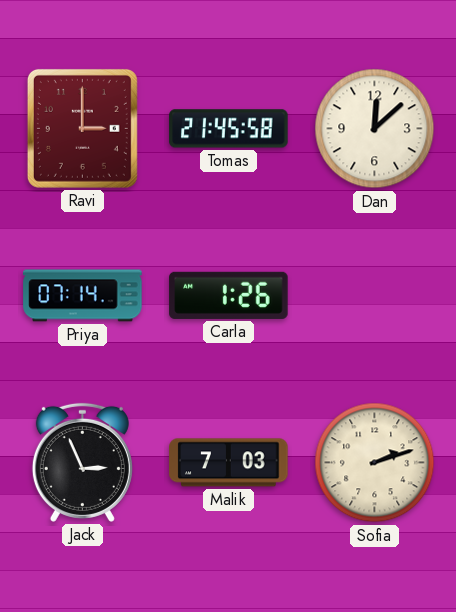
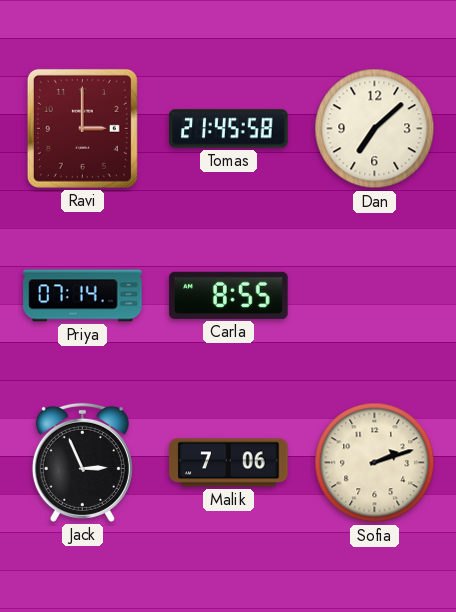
Dan: 12:08 -> 7:08 (375, 129)
Carla: 1:26 -> 8:55 (229, 295)
Malik: 7:03 -> 7:06 (229, 463)
